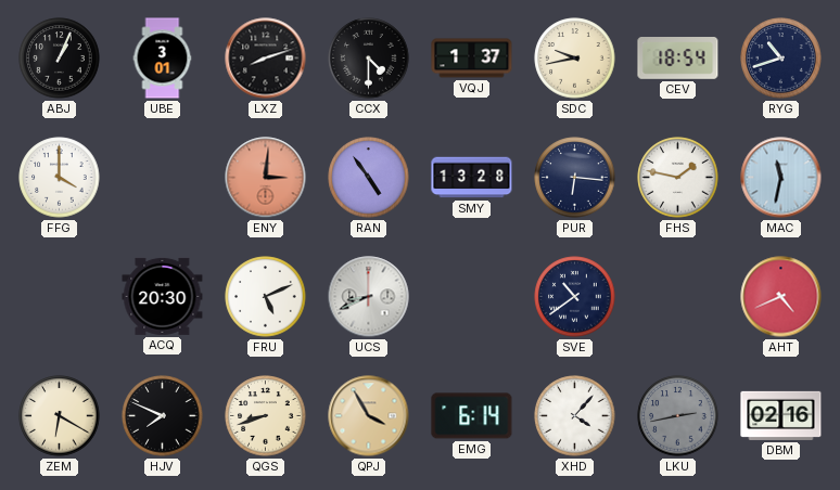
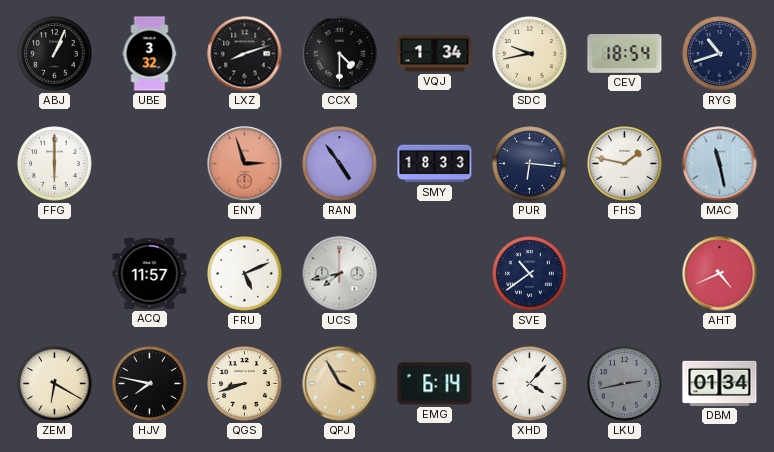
UBE: 3:01 -> 3:32 (150, 54)
VQJ: 1:37 -> 1:34 (435, 54)
FFG: 4:00 -> 6:00 (55, 164)
ENY: 3:01 -> 2:57 (245, 164)
SMY: 13:28 -> 18:33 (435, 164)
MAC: 11:32 -> 11:28 (720, 164)
ACQ: 20:30 -> 11:57 (150, 273)
UCS: 8:41 -> 7:43 (340, 274)
HJV: 7:49 -> 7:47 (150, 384)
DBM: 02:16 -> 01:34 (720, 383)
